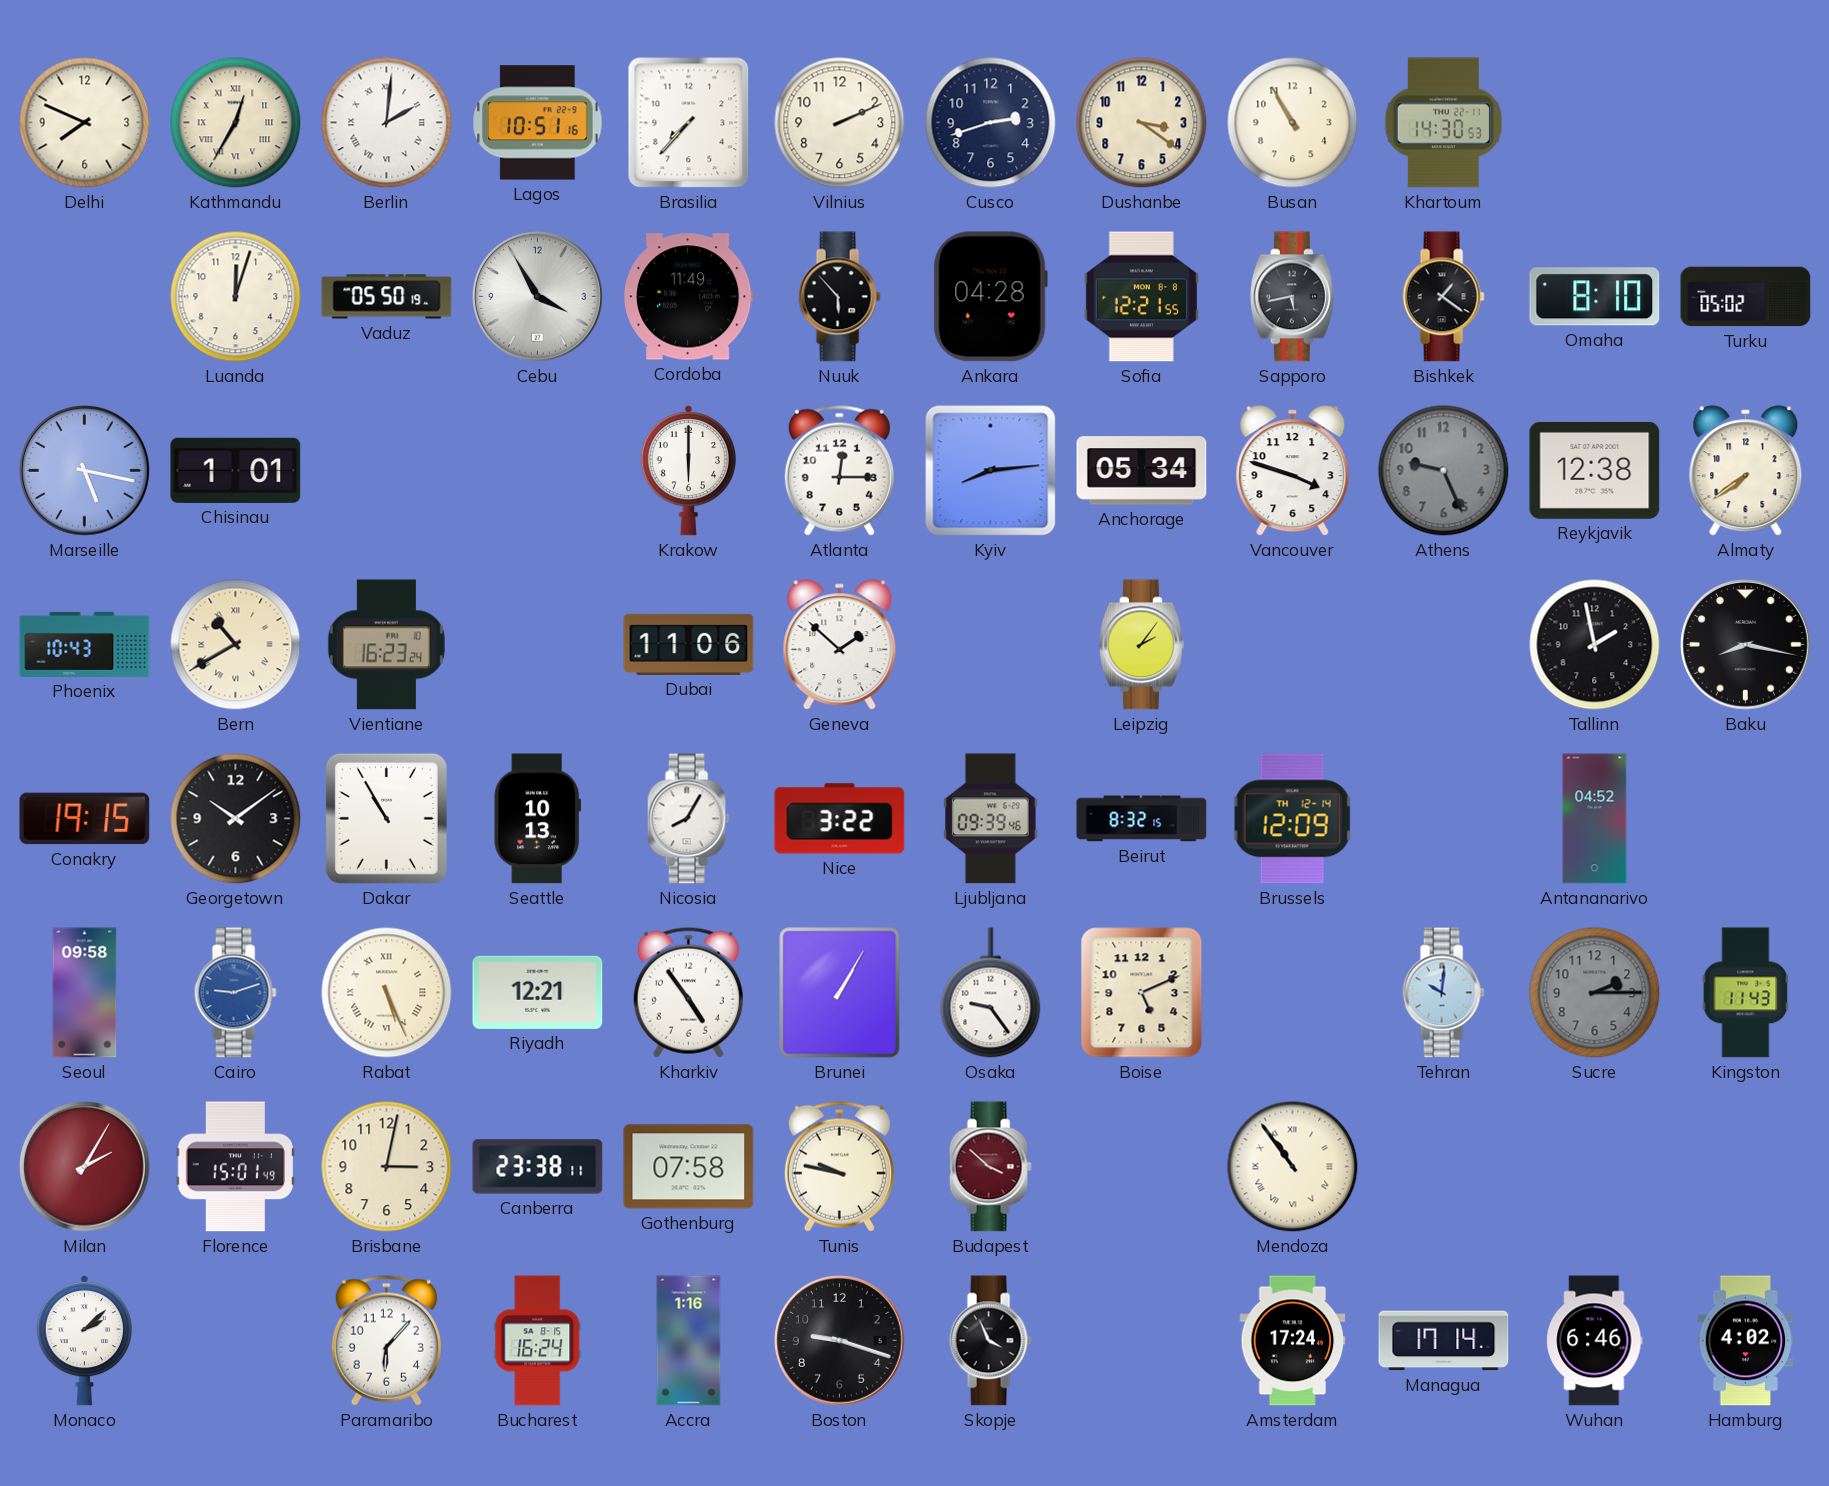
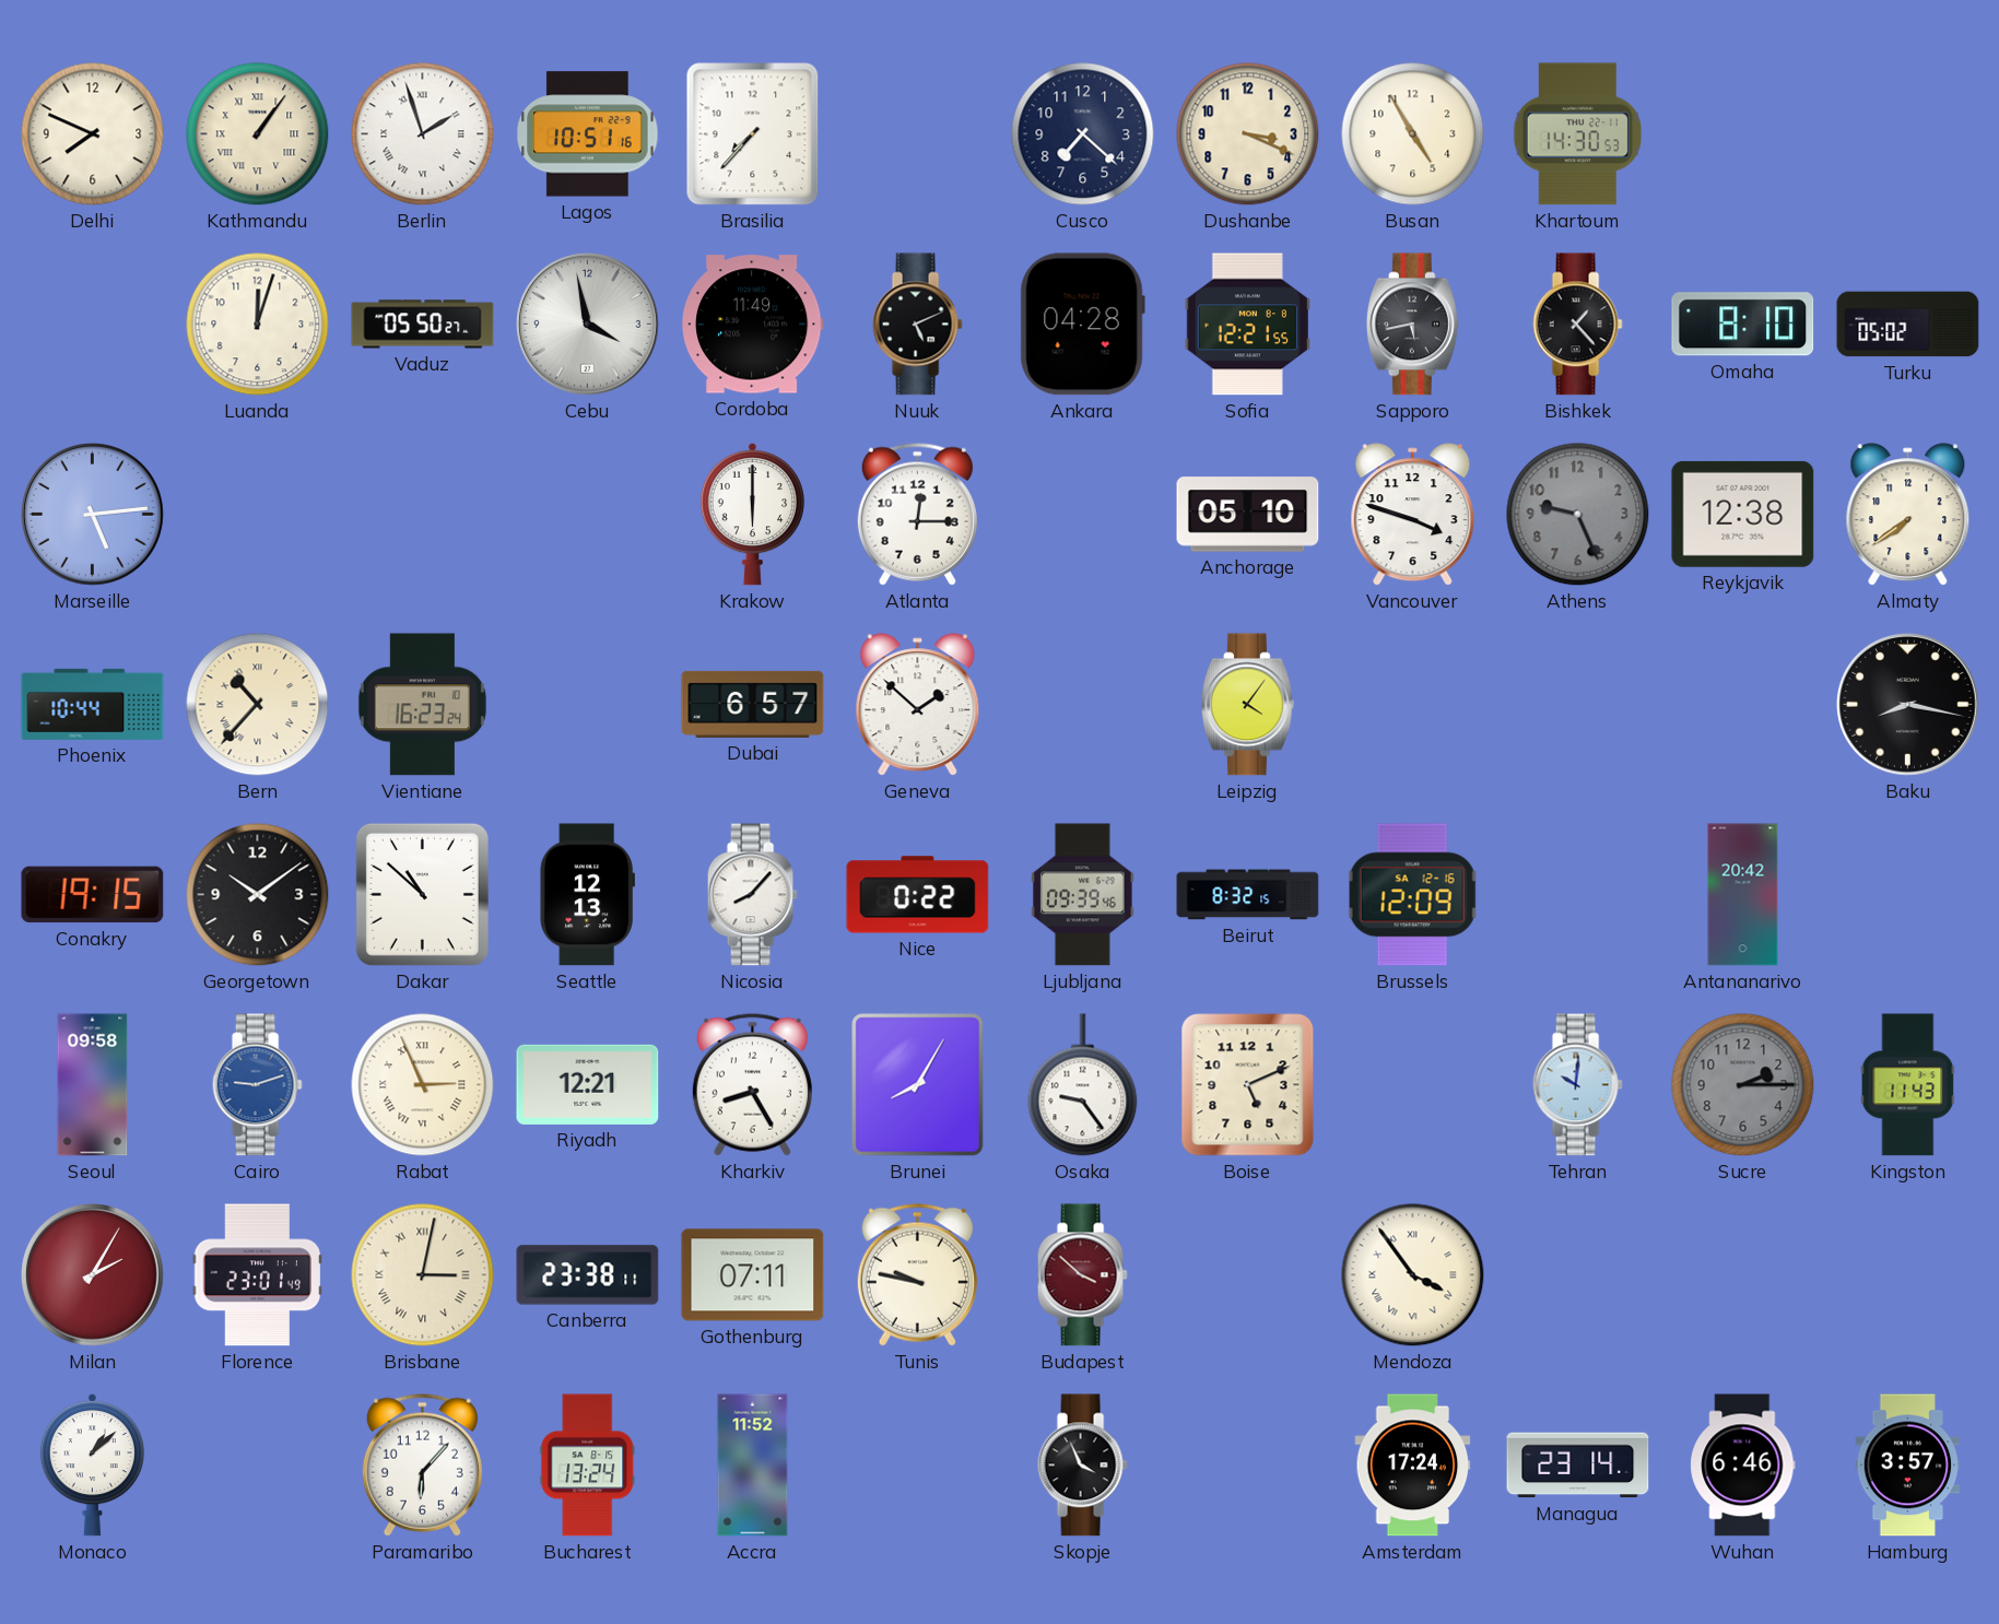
Kathmandu: 12:35 -> 1:06 (258, 134)
Berlin: 2:01 -> 1:57 (423, 134)
Vilnius: 2:11 -> none (840, 123)
Cusco: 2:42 -> 7:22 (1083, 134)
Dushanbe: 3:21 -> 3:19 (1248, 134)
Busan: 10:55 -> 4:55 (1413, 134)
Vaduz: 05:50:19 -> 05:50:27 (423, 325)
Cebu: 3:55 -> 3:58 (588, 325)
Nuuk: 5:53 -> 5:11 (917, 325)
Bishkek: 1:21 -> 1:23 (1577, 325)
Marseille: 5:17 -> 5:14 (93, 515)
Chisinau: 1:01 -> none (236, 470)
Kyiv: 8:14 -> none (991, 471)
Anchorage: 05:34 -> 05:10 (1248, 515)
Phoenix: 10:43 -> 10:44 (93, 704)
Bern: 10:40 -> 10:37 (258, 705)
Dubai: 11:06 -> 6:57 (753, 704)
Leipzig: 2:06 -> 4:06 (1247, 705)
Tallinn: 1:58 -> none (1595, 645)
Dakar: 10:55 -> 10:52 (422, 894)
Seattle: 10:13 -> 12:13 (587, 895)
Nicosia: 8:05 -> 8:07 (752, 895)
Nice: 3:22 -> 0:22 (918, 895)
Brussels date: TH 12-14 -> SA 12-16 (1412, 895)
Antananarivo: 04:52 -> 20:42 (1743, 895)
Rabat: 5:26 -> 2:56 (423, 1085)
Kharkiv: 4:54 -> 8:25 (752, 1084)
Brunei: 1:05 -> 8:05 (918, 1085)
Florence: 15:01 -> 23:01 (258, 1275)
Brisbane numerals: Arabic -> Roman (423, 1275)
Gothenburg: 07:58 -> 07:11 (753, 1275)
Mendoza: 10:54 -> 3:54 (1413, 1275)
Monaco: 2:08 -> 1:08 (92, 1464)
Bucharest: 16:24 -> 13:24 (588, 1466)
Accra: 1:16 -> 11:52 (753, 1466)
Boston: 9:18 -> none (840, 1341)
Managua: 17:14 -> 23:14 (1578, 1466)
Hamburg: 4:02 -> 3:57 (1908, 1466)
